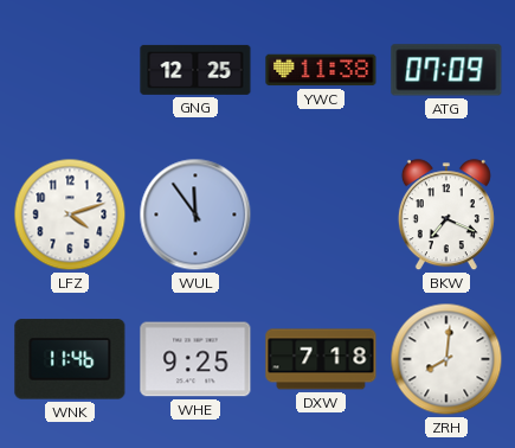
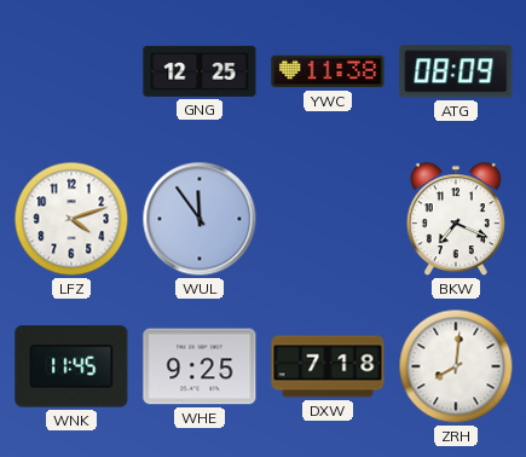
ATG: 07:09 -> 08:09 (456, 71)
WNK: 11:46 -> 11:45 (71, 366)
